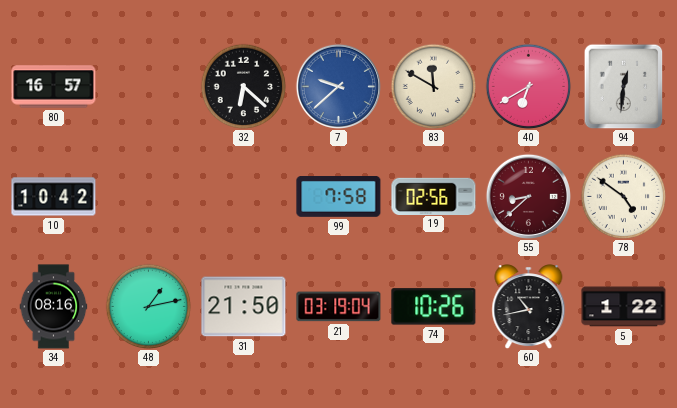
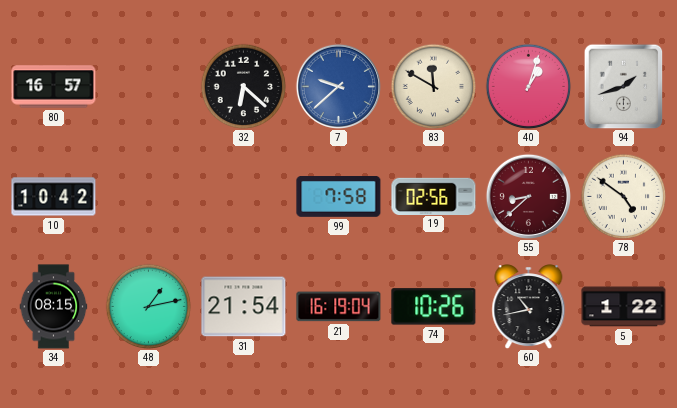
40: 6:40 -> 1:03 (528, 86)
94: 12:31 -> 1:42 (624, 86)
34: 08:16 -> 08:15 (54, 307)
31: 21:50 -> 21:54 (244, 307)
21: 03:19 -> 16:19 (339, 307)
